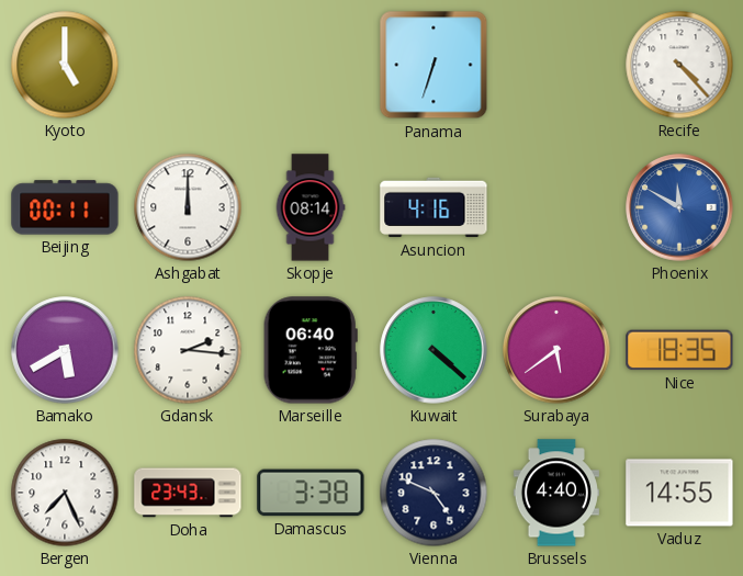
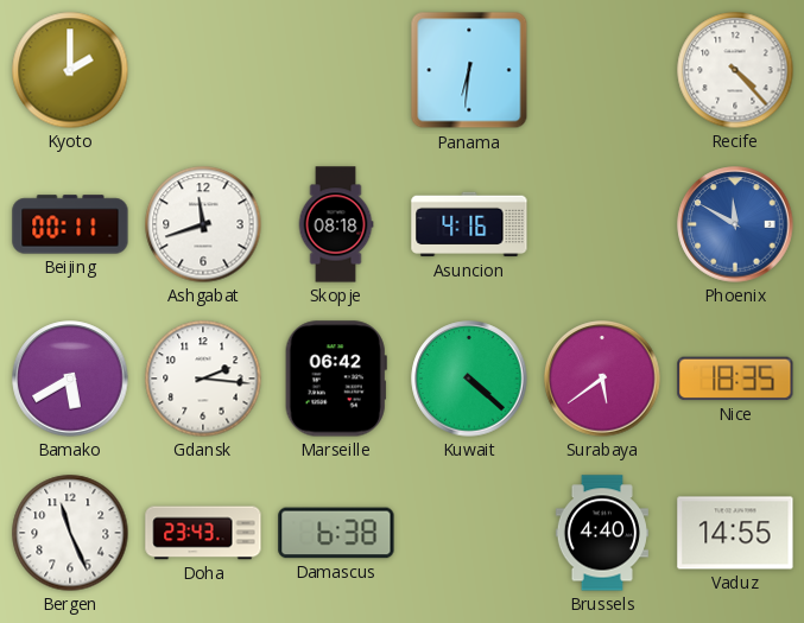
Kyoto: 5:00 -> 2:00 (70, 70)
Panama: 6:33 -> 6:31 (469, 70)
Ashgabat: 12:00 -> 11:42 (203, 224)
Skopje: 08:14 -> 08:18 (336, 224)
Marseille: 06:40 -> 06:42 (336, 379)
Bergen: 7:26 -> 11:26 (70, 533)
Damascus: 3:38 -> 6:38 (336, 533)
Vienna: 4:49 -> none (434, 493)
